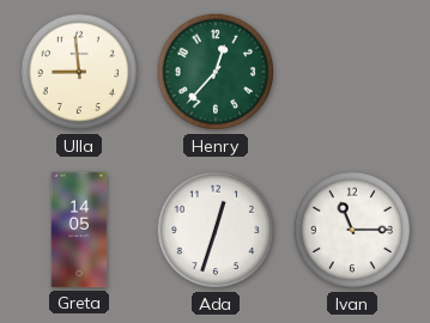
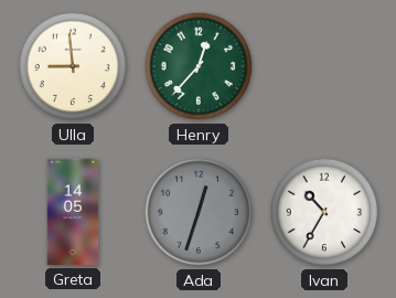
Ada dial: white -> grey (199, 212)
Ivan: 11:15 -> 10:35 (324, 212)
